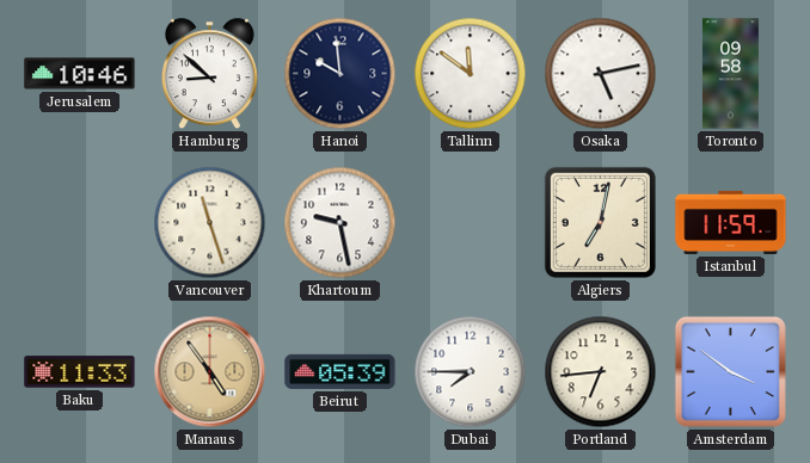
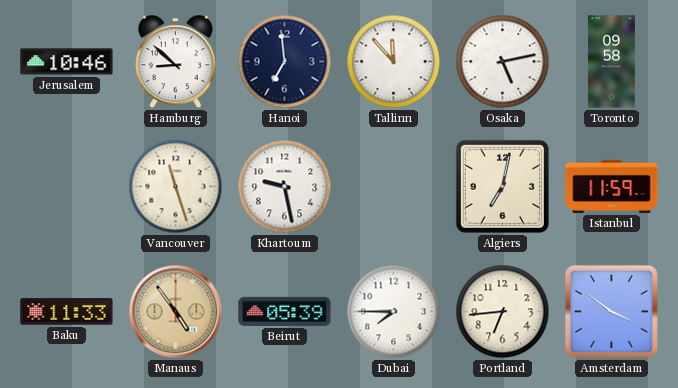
Hanoi: 9:59 -> 6:59 (285, 62)
Tallinn: 11:51 -> 11:53 (394, 62)
